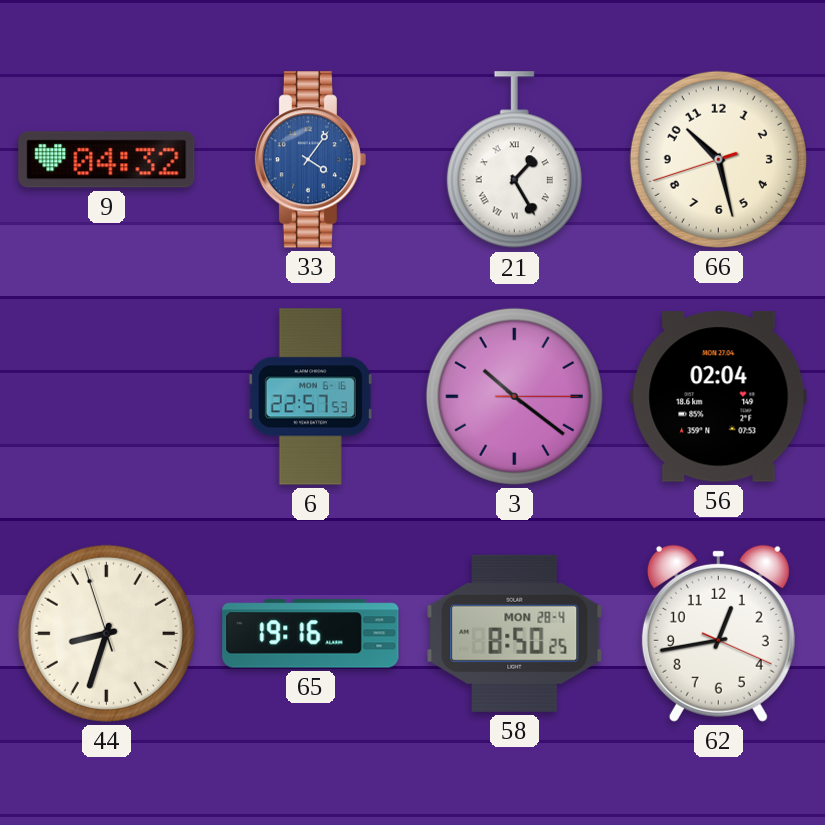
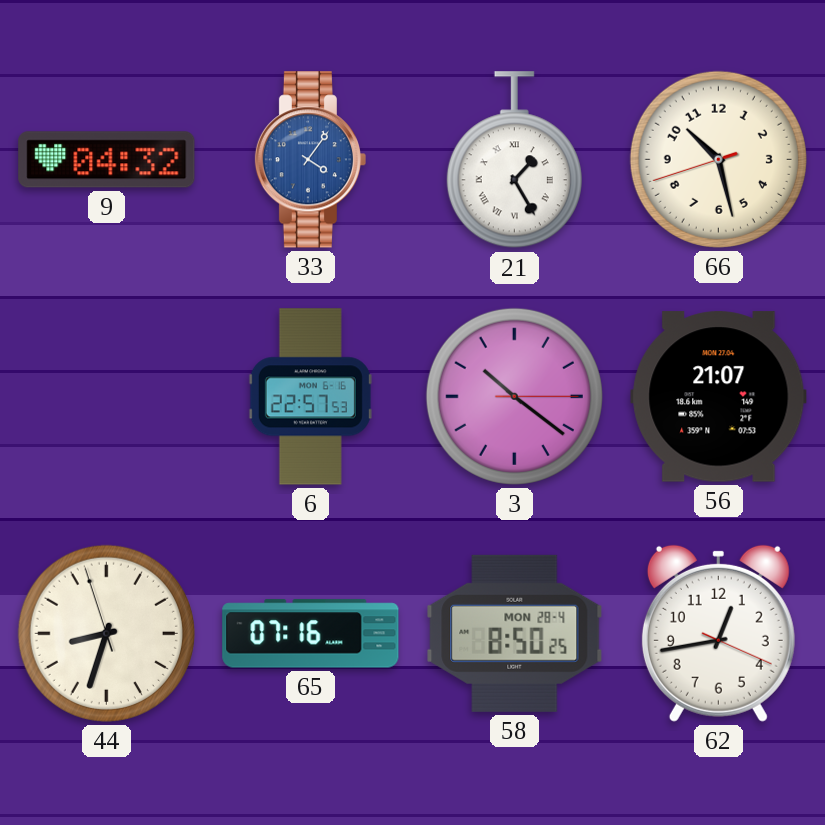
56: 02:04 -> 21:07 (719, 397)
65: 19:16 -> 07:16 (311, 634)
